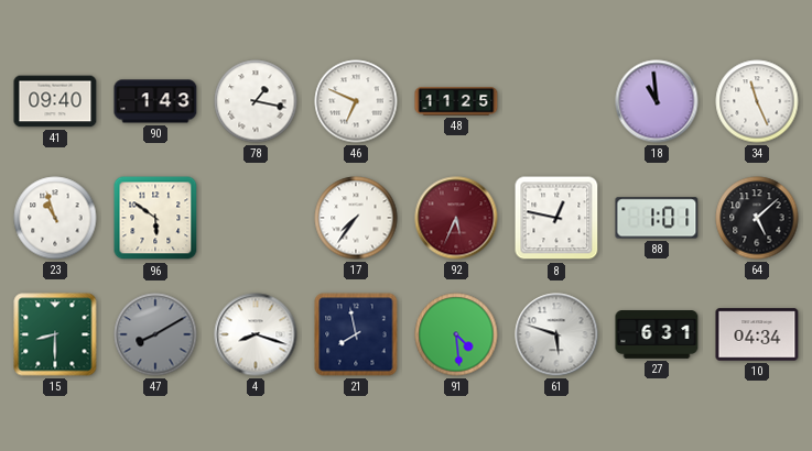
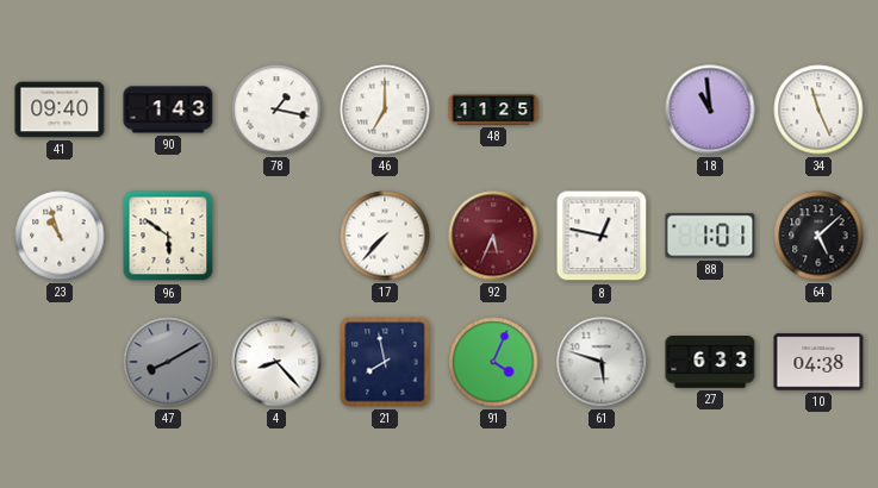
46: 6:49 -> 7:00 (385, 110)
17: 7:36 -> 7:37 (385, 236)
15: 8:30 -> none (55, 334)
4: 8:18 -> 8:23 (276, 362)
91: 4:29 -> 4:04 (493, 362)
27: 6:31 -> 6:33 (710, 363)
10: 04:34 -> 04:38 (818, 362)
